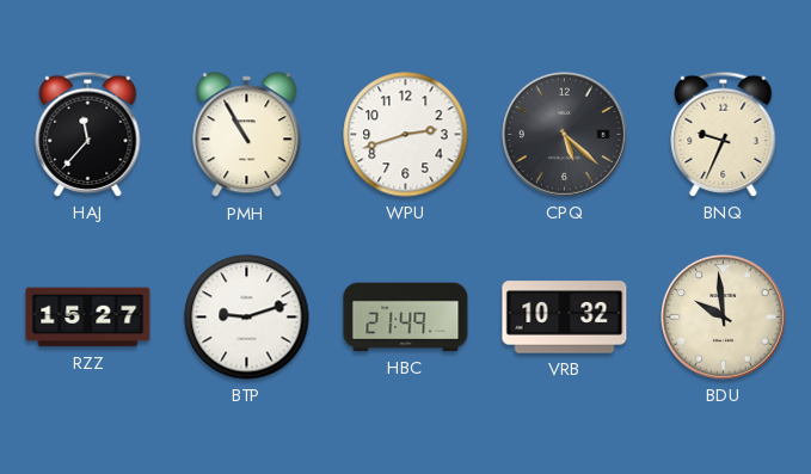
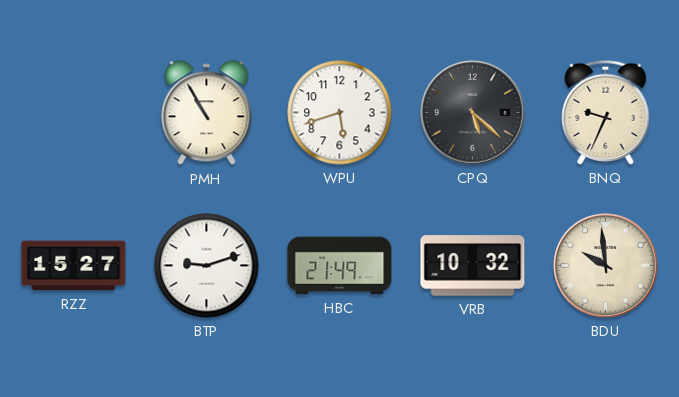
HAJ: 11:37 -> none (88, 134)
WPU: 2:42 -> 5:42 (340, 113)
